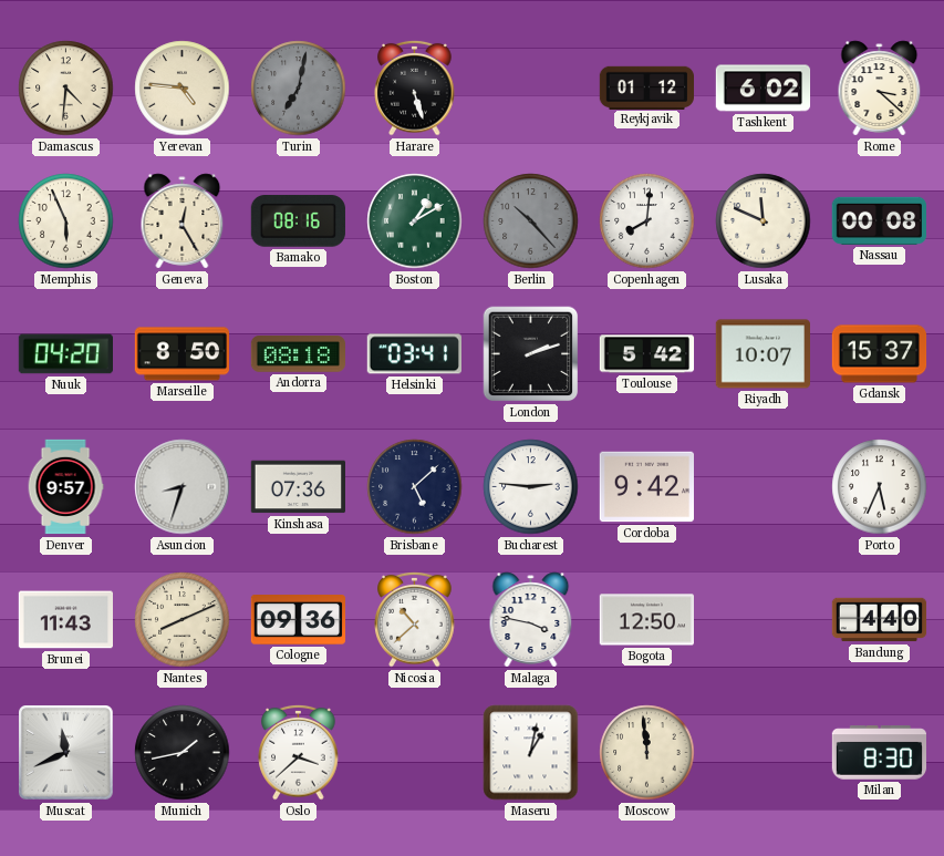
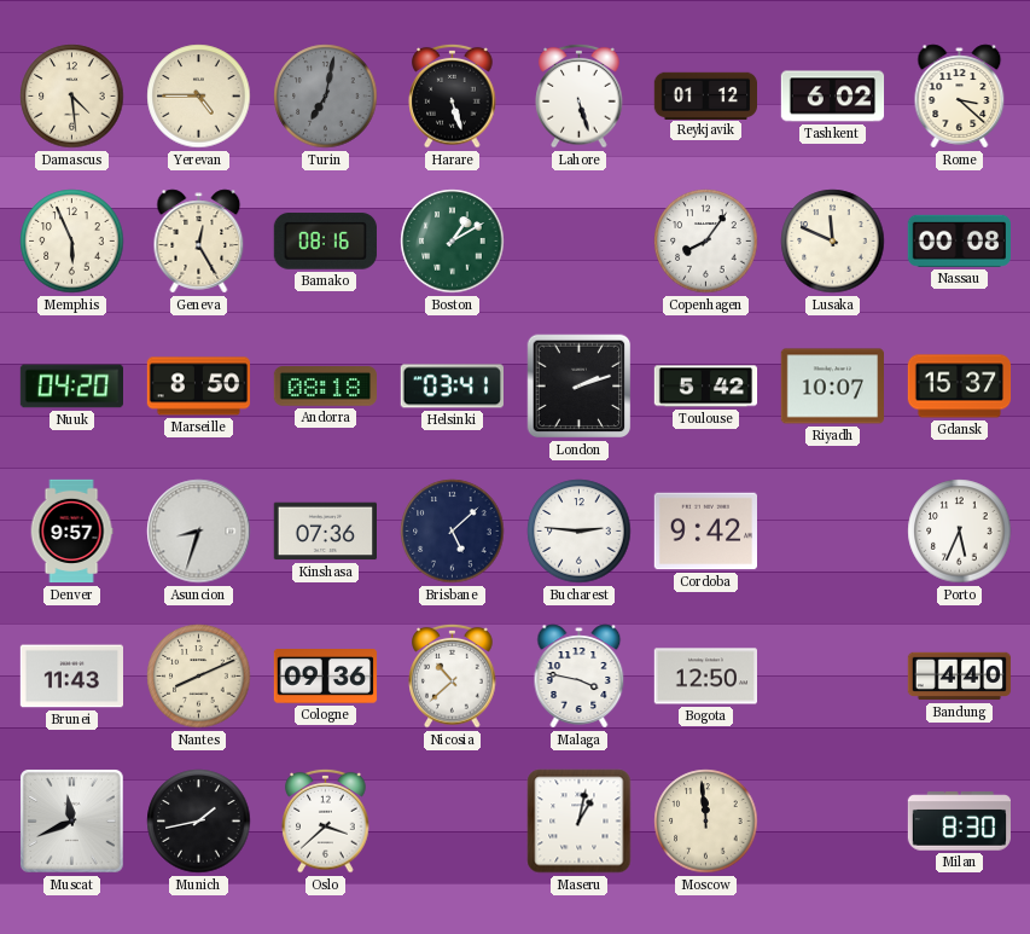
Damascus: 4:31 -> 4:29 (72, 97)
Yerevan: 4:46 -> 4:45 (199, 97)
Lahore: none -> 5:27 (580, 95)
Berlin: 10:23 -> none (531, 221)
Copenhagen: 8:01 -> 8:06 (706, 242)
